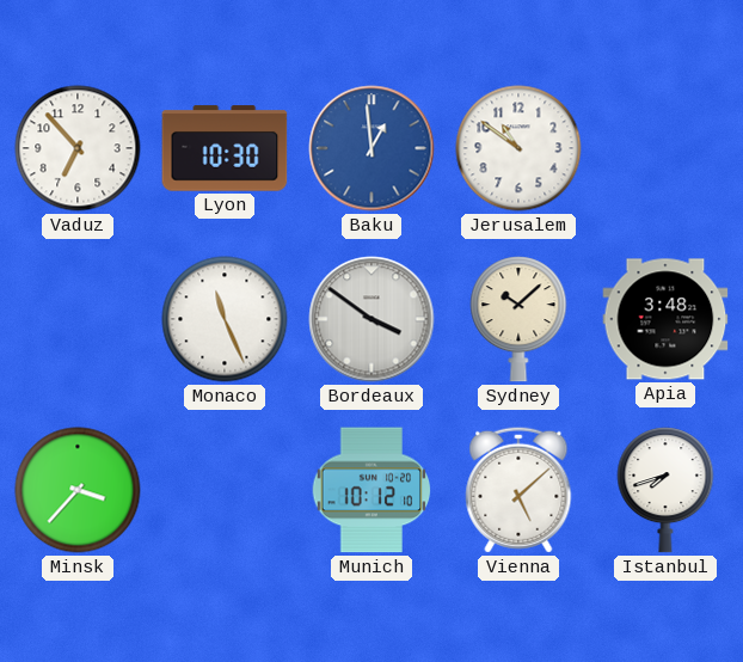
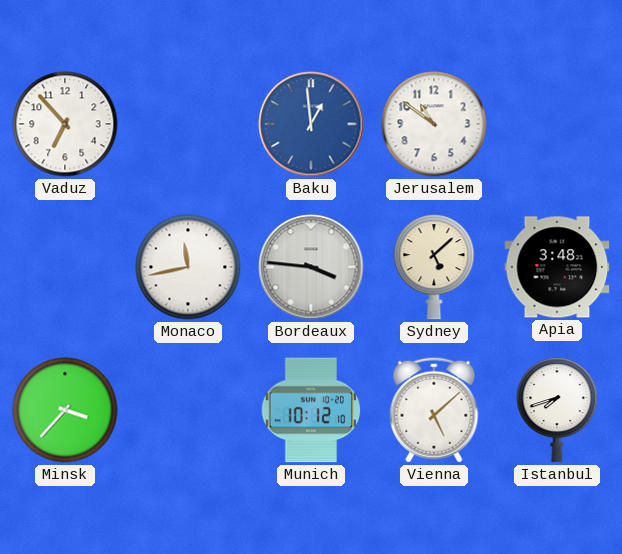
Lyon: 10:30 -> none (225, 148)
Monaco: 11:26 -> 11:43 (188, 267)
Bordeaux: 3:51 -> 3:46 (311, 267)
Sydney: 10:08 -> 5:08 (434, 267)
